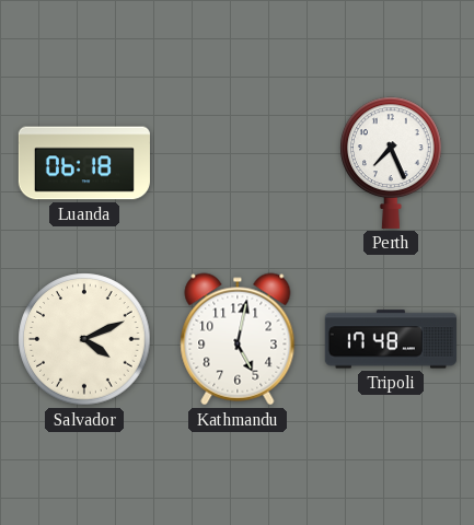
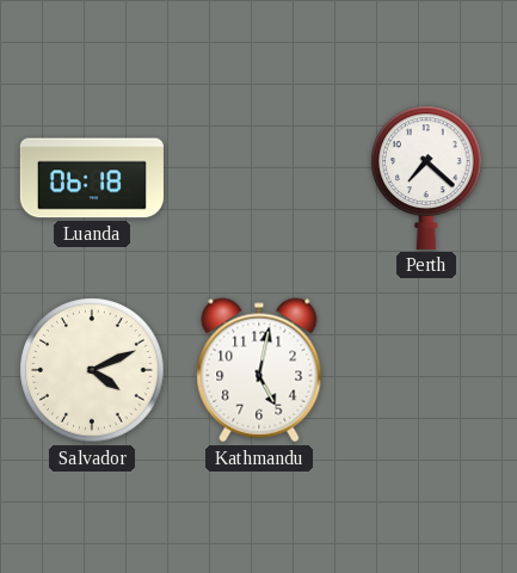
Perth: 7:26 -> 7:22 (426, 178)
Tripoli: 17:48 -> none (391, 339)
